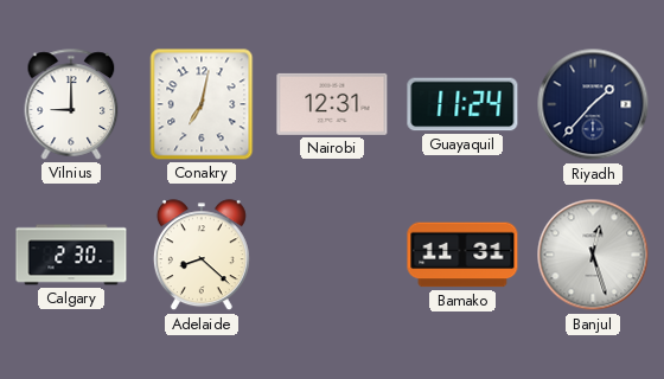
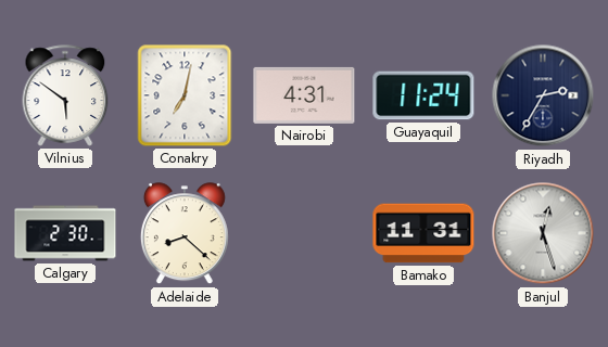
Vilnius: 9:00 -> 5:51 (65, 95)
Nairobi: 12:31 -> 4:31 (304, 95)
Riyadh: 1:37 -> 2:35 (543, 95)
